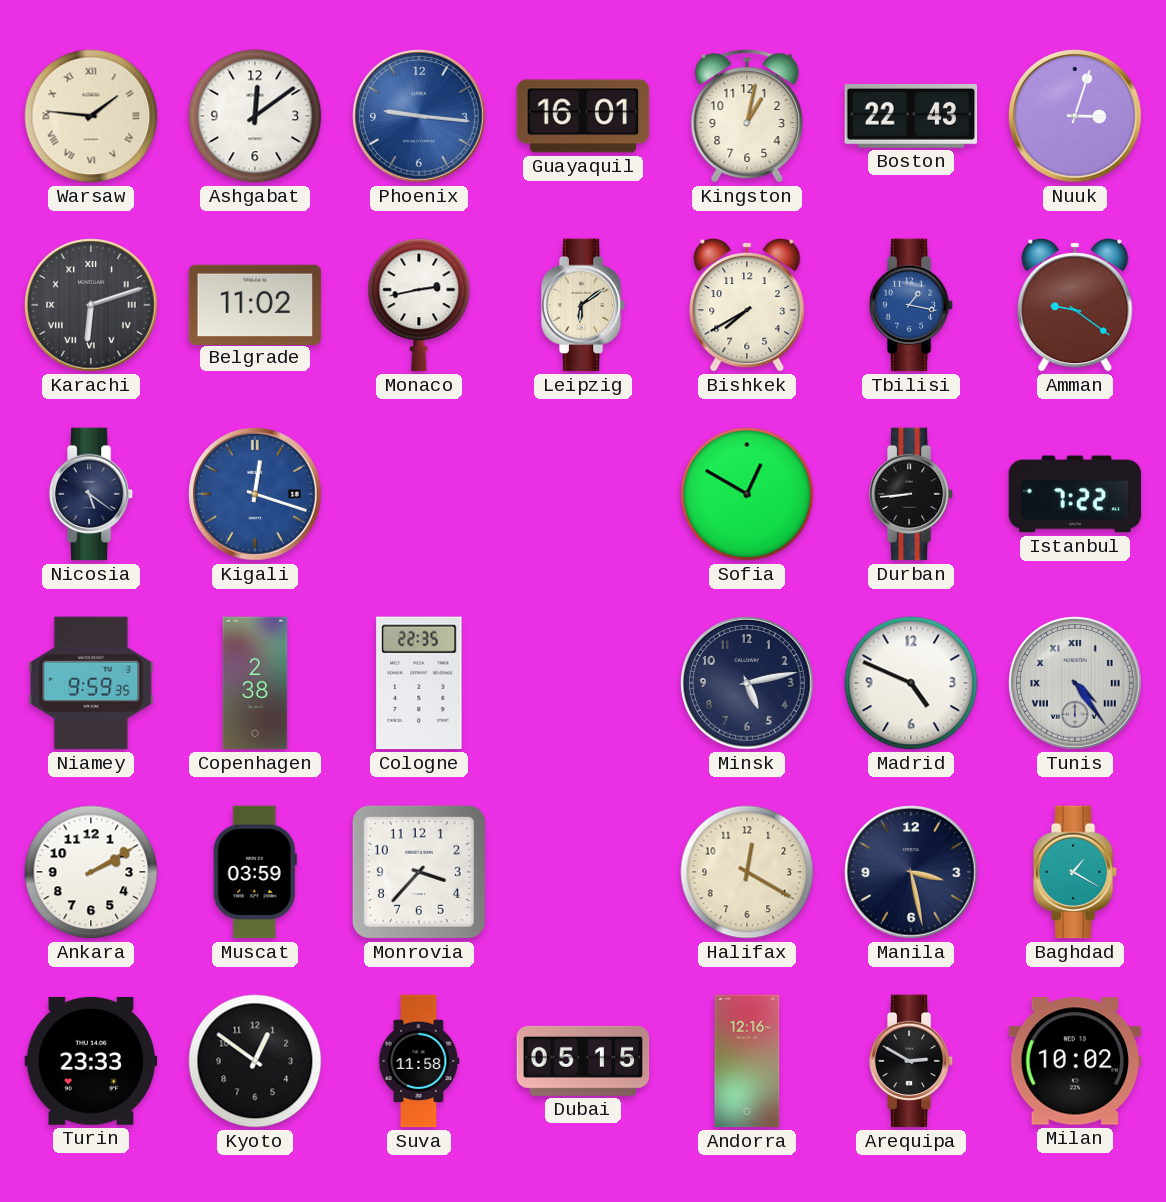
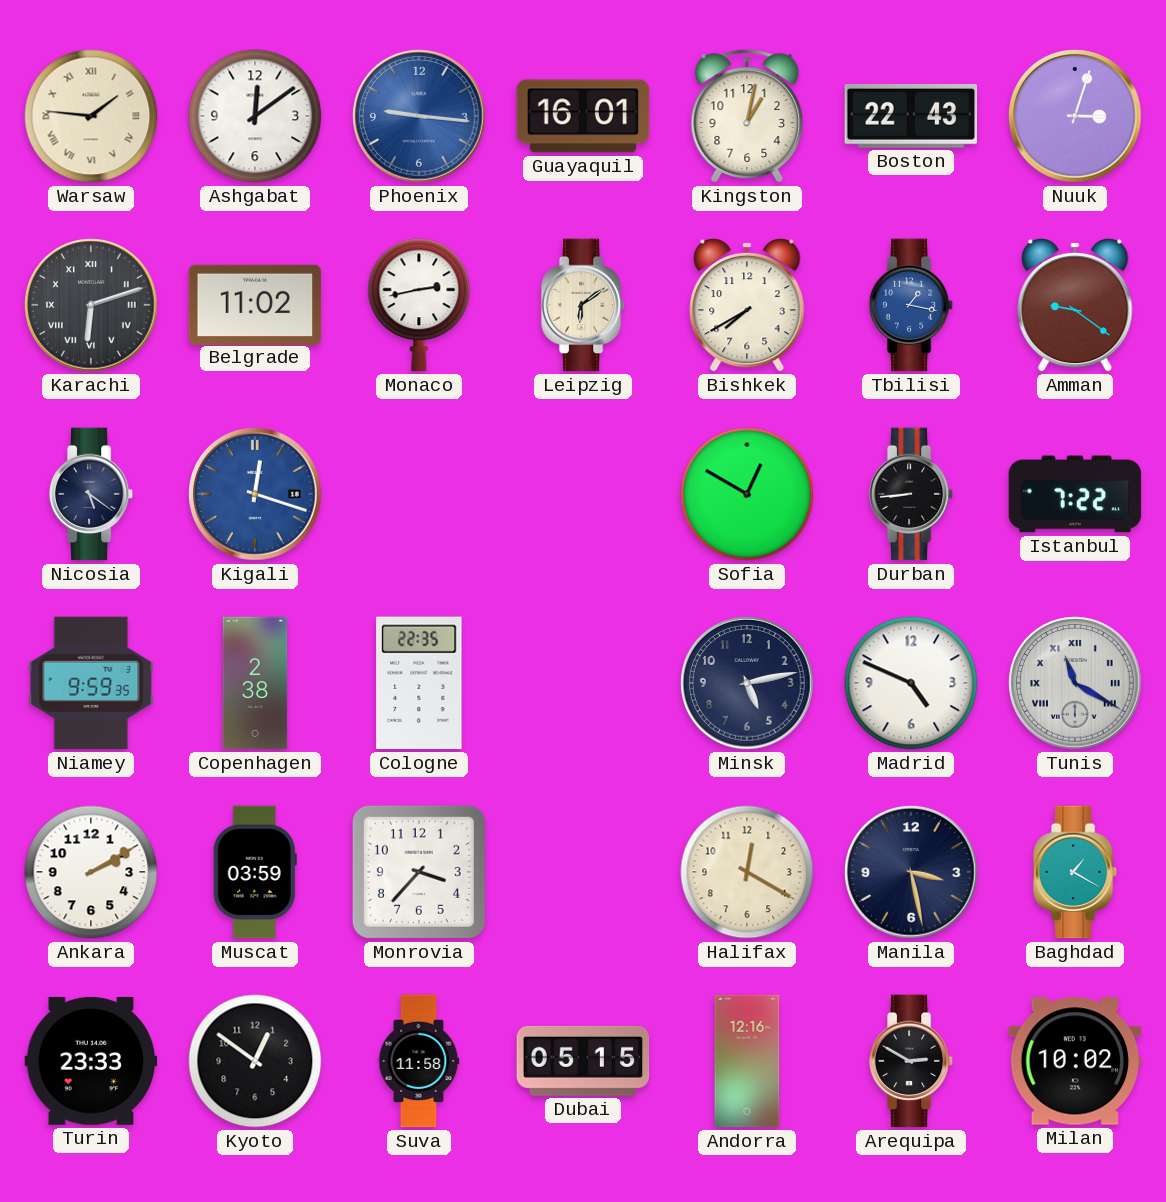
Tunis: 4:24 -> 11:20 (1075, 683)
